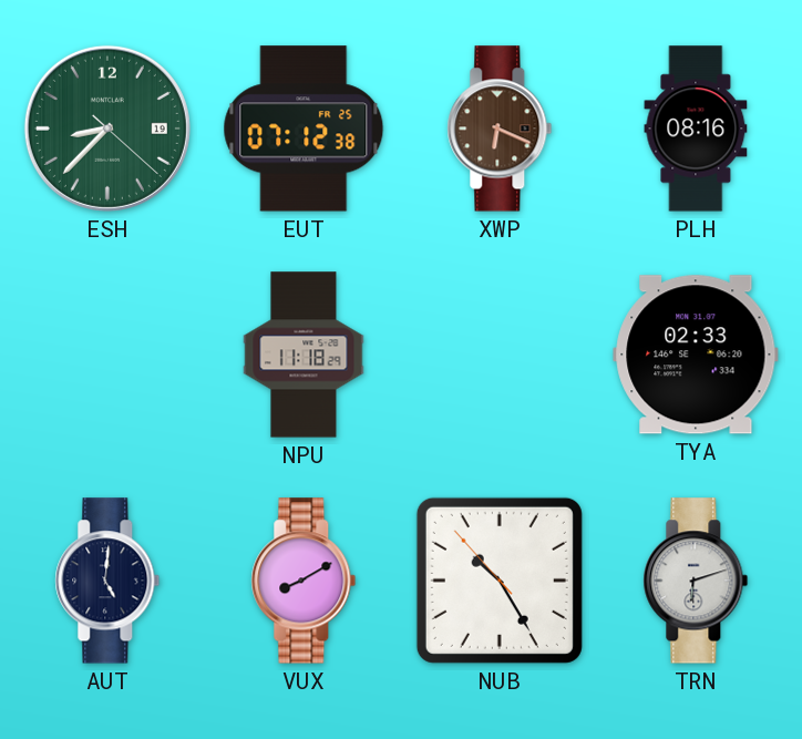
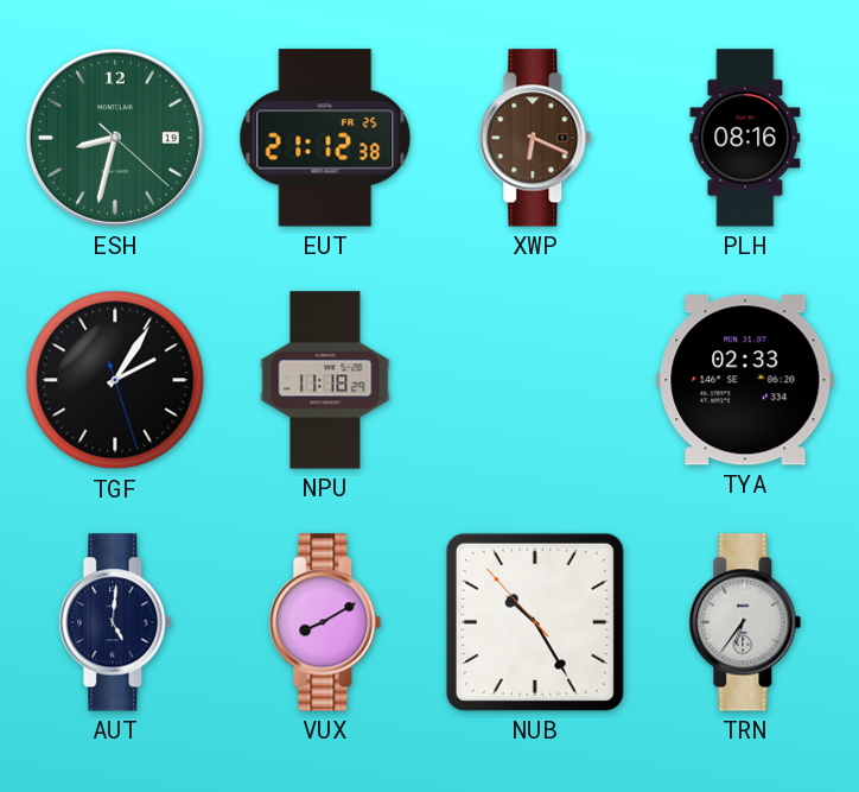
ESH: 8:37 -> 8:32 (115, 138)
EUT: 07:12 -> 21:12 (325, 138)
TGF: none -> 2:05 (115, 380)
TRN: 6:12 -> 6:36 (745, 622)
